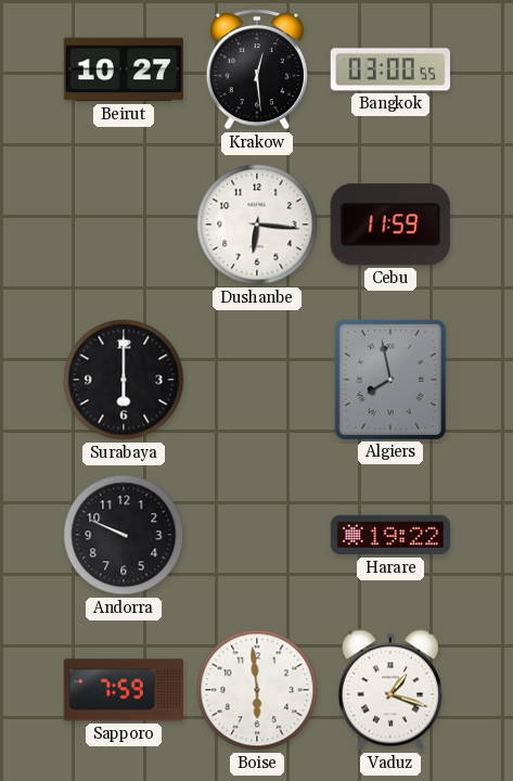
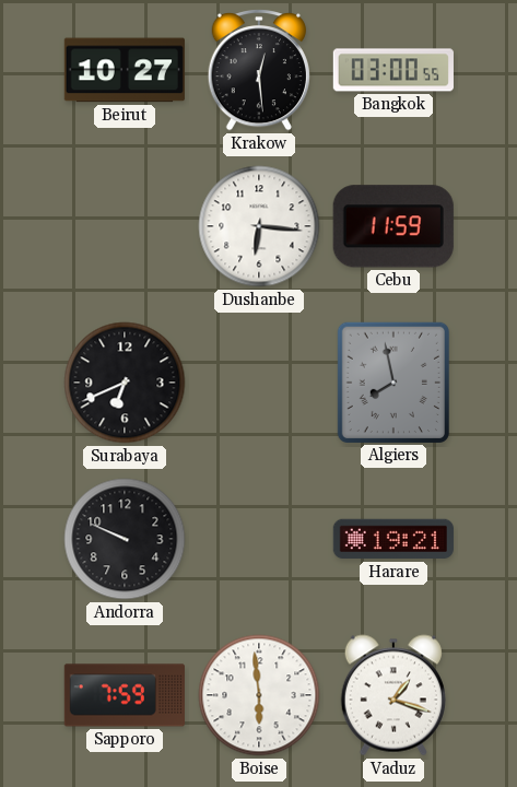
Surabaya: 6:00 -> 6:41 (125, 383)
Harare: 19:22 -> 19:21 (393, 539)
